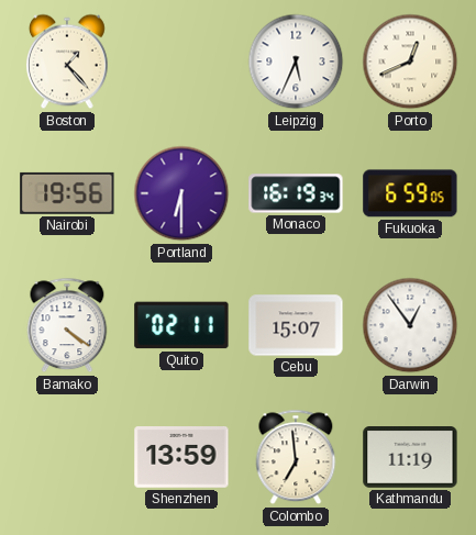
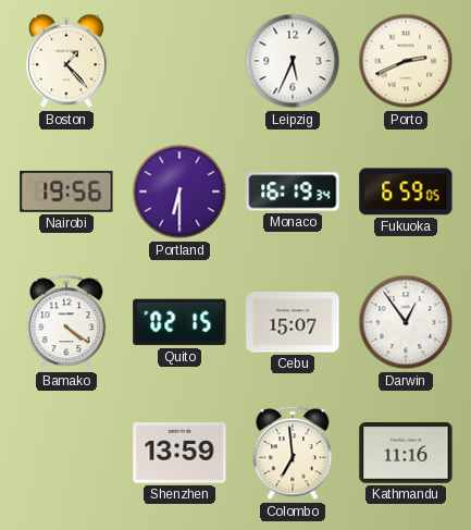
Porto: 12:41 -> 2:41 (406, 61)
Quito: 02:11 -> 02:15 (179, 322)
Kathmandu: 11:19 -> 11:16 (406, 454)
